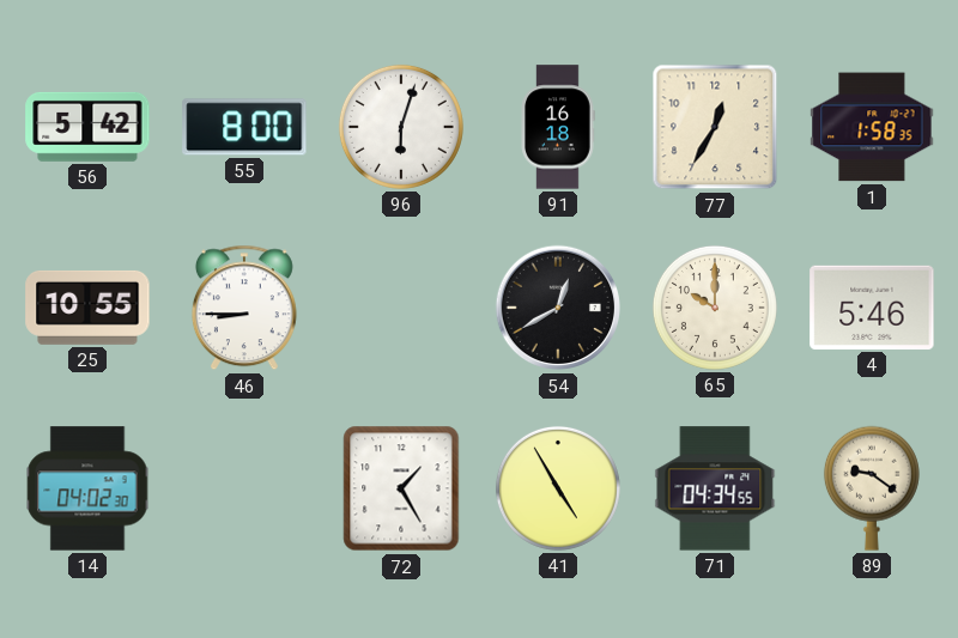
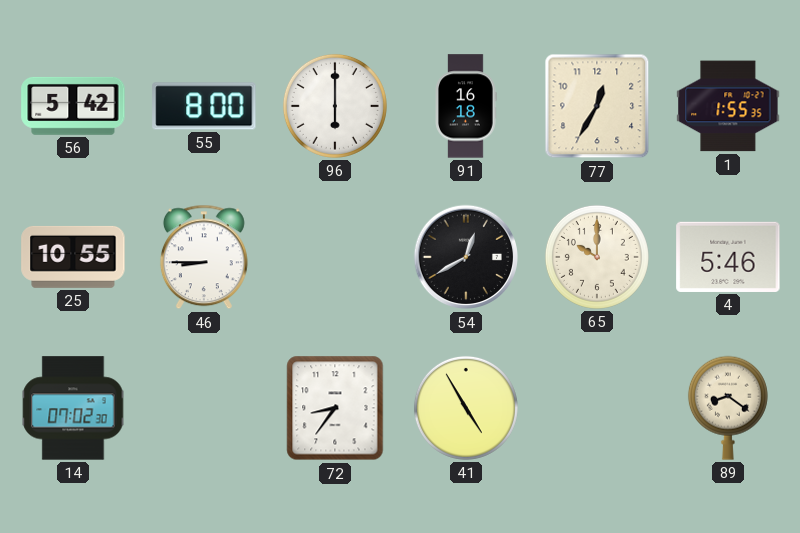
96: 6:03 -> 6:00 (335, 106)
1: 1:58 -> 1:55 (728, 106)
14: 04:02 -> 07:02 (73, 408)
72: 1:25 -> 8:36 (335, 408)
71: 04:34 -> none (715, 488)
89: 9:21 -> 8:21 (728, 408)
